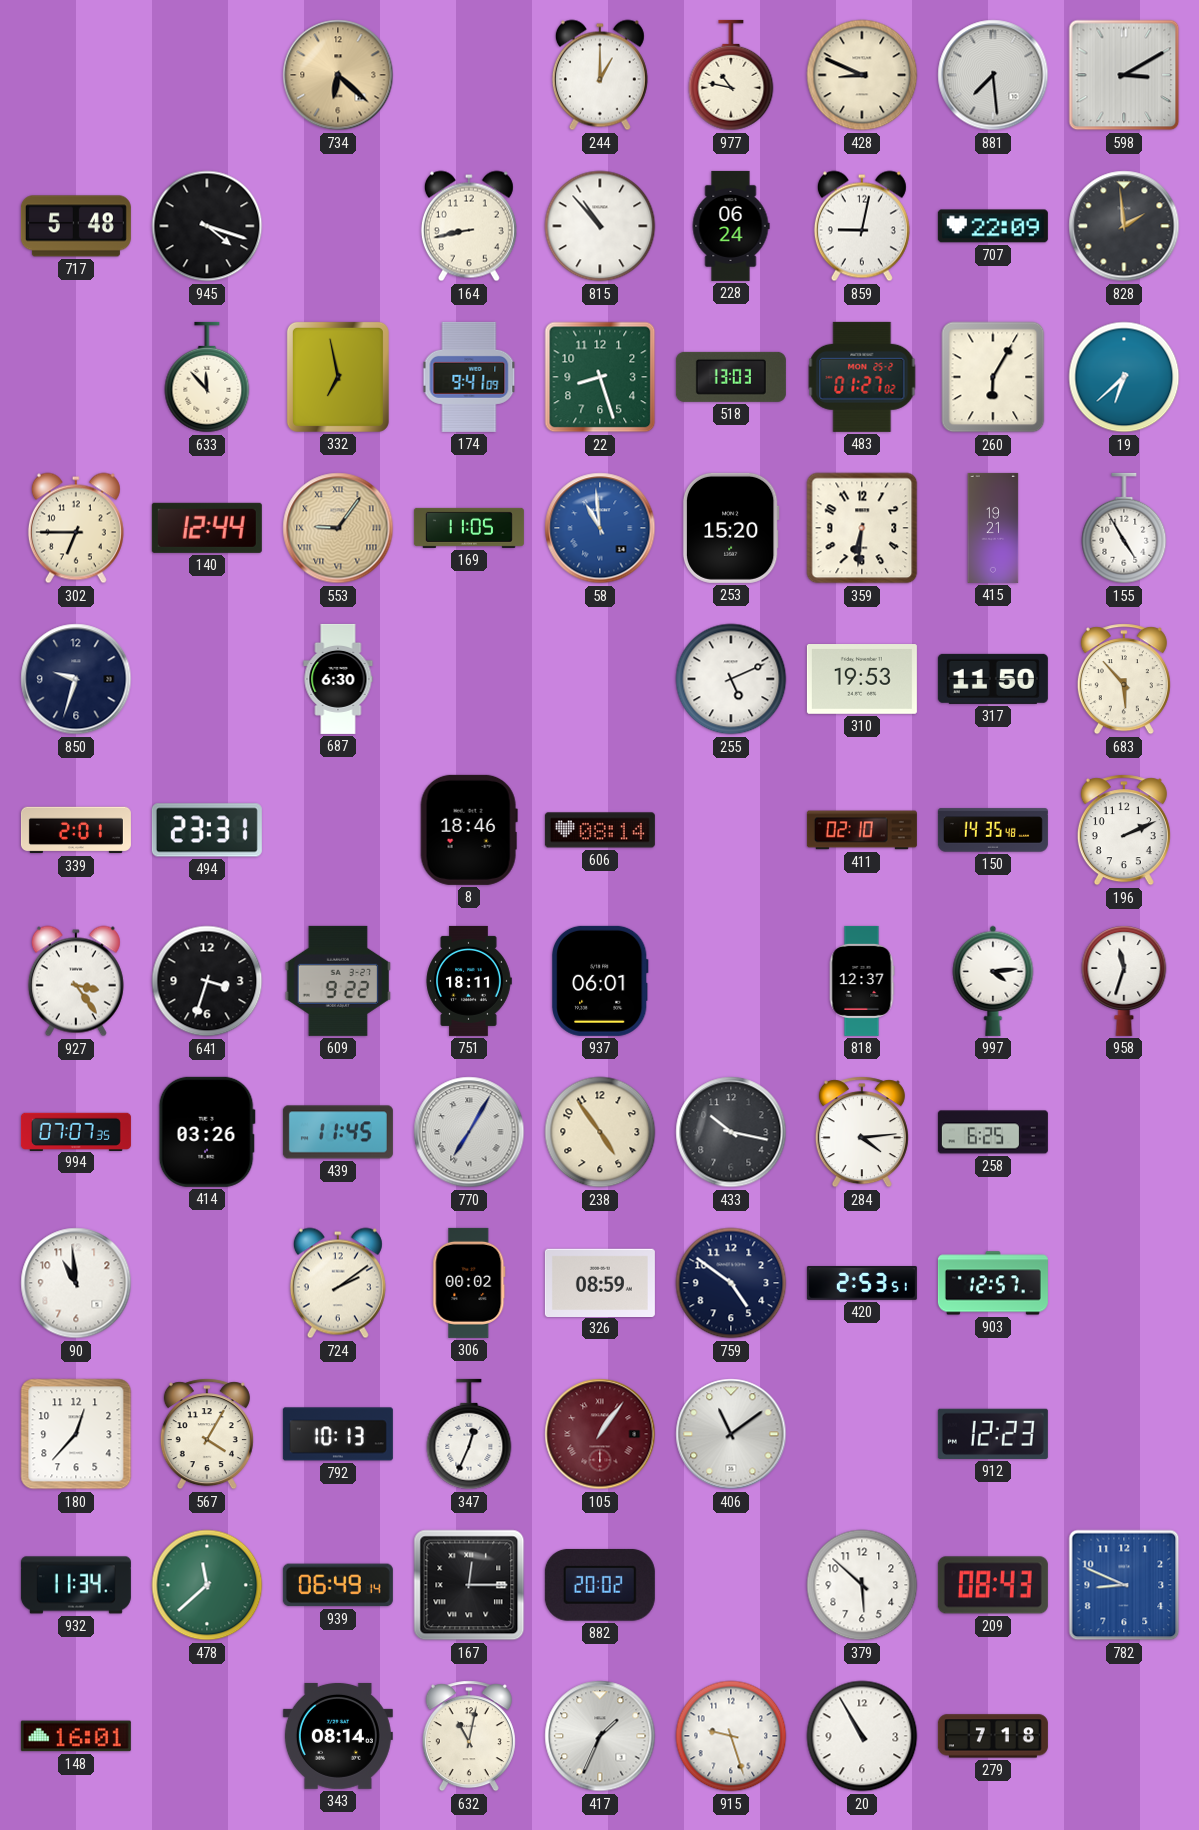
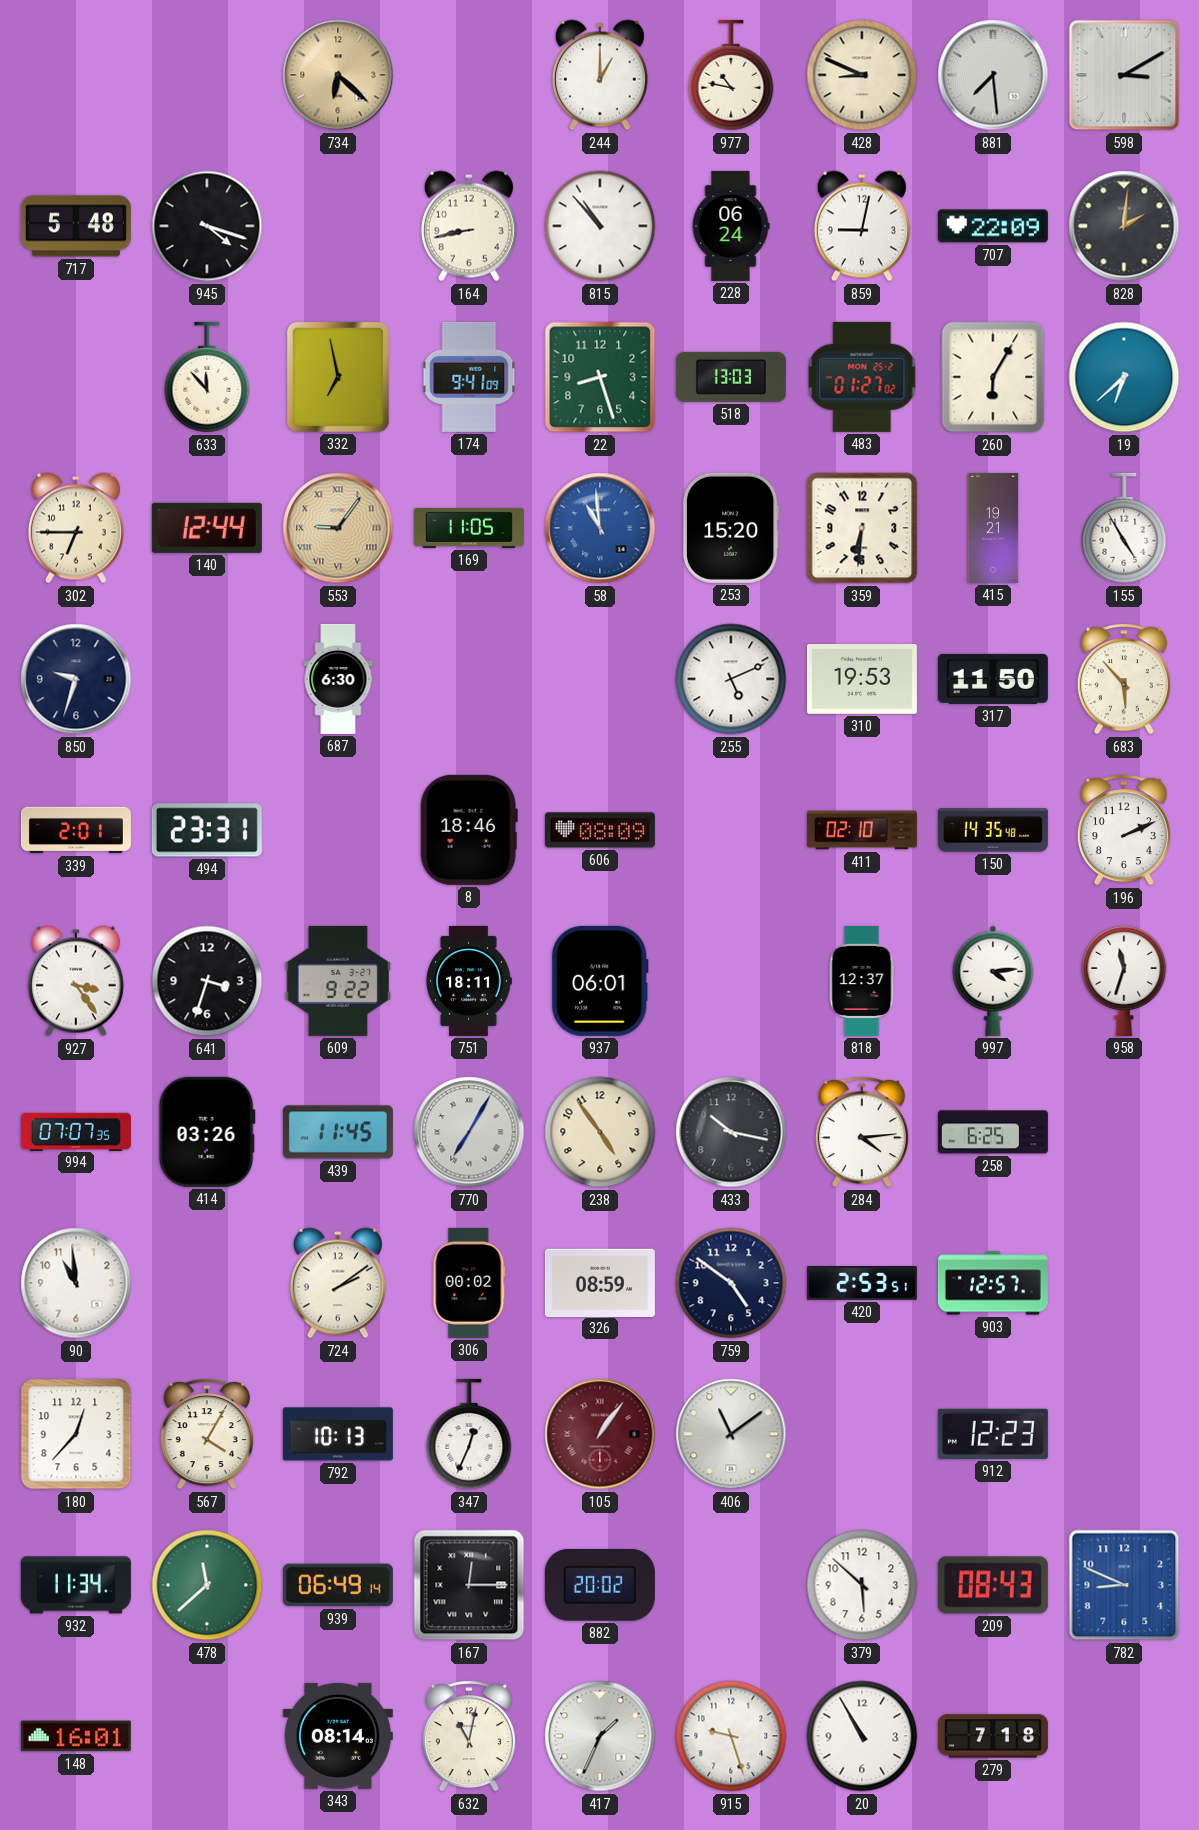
828: 1:59 -> 2:01 (1124, 226)
606: 08:14 -> 08:09 (600, 830)
